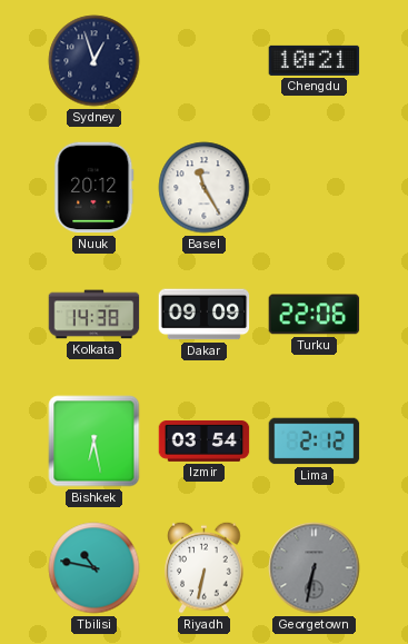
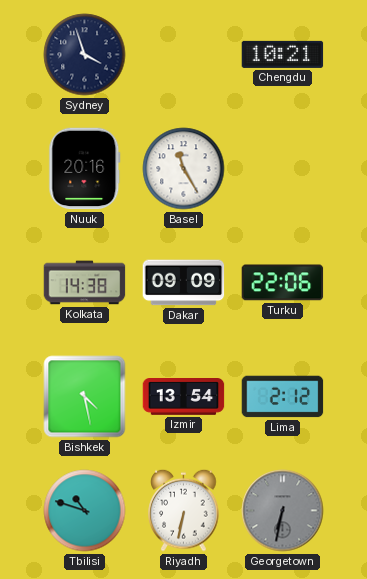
Sydney: 12:57 -> 3:57 (85, 55)
Nuuk: 20:12 -> 20:16 (85, 169)
Bishkek: 6:28 -> 4:28 (85, 397)
Izmir: 03:54 -> 13:54 (184, 397)
Tbilisi: 10:47 -> 10:48 (85, 511)
